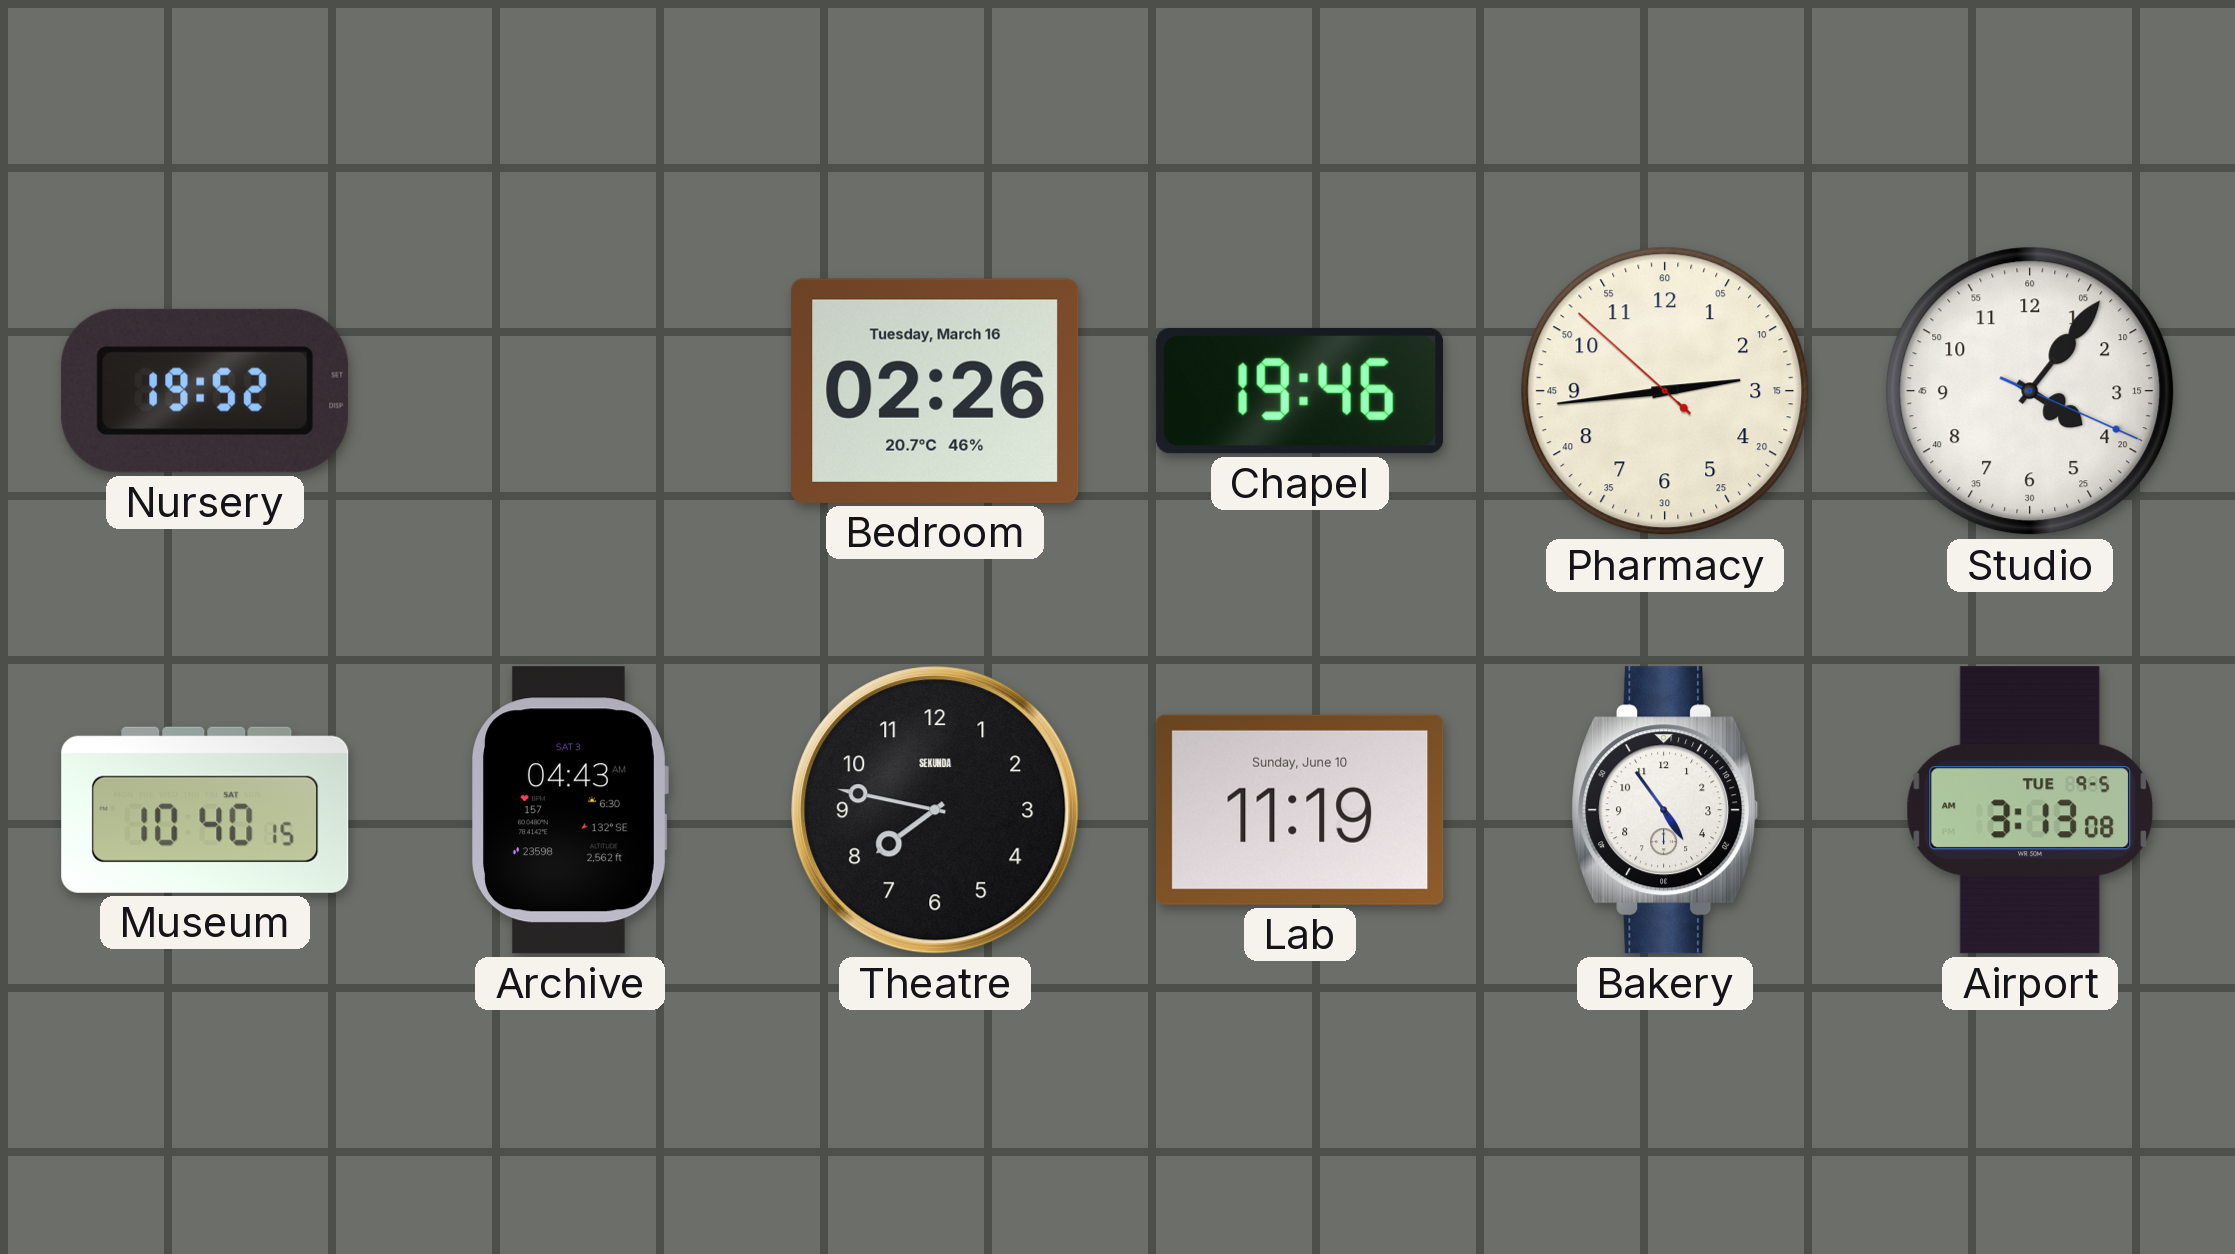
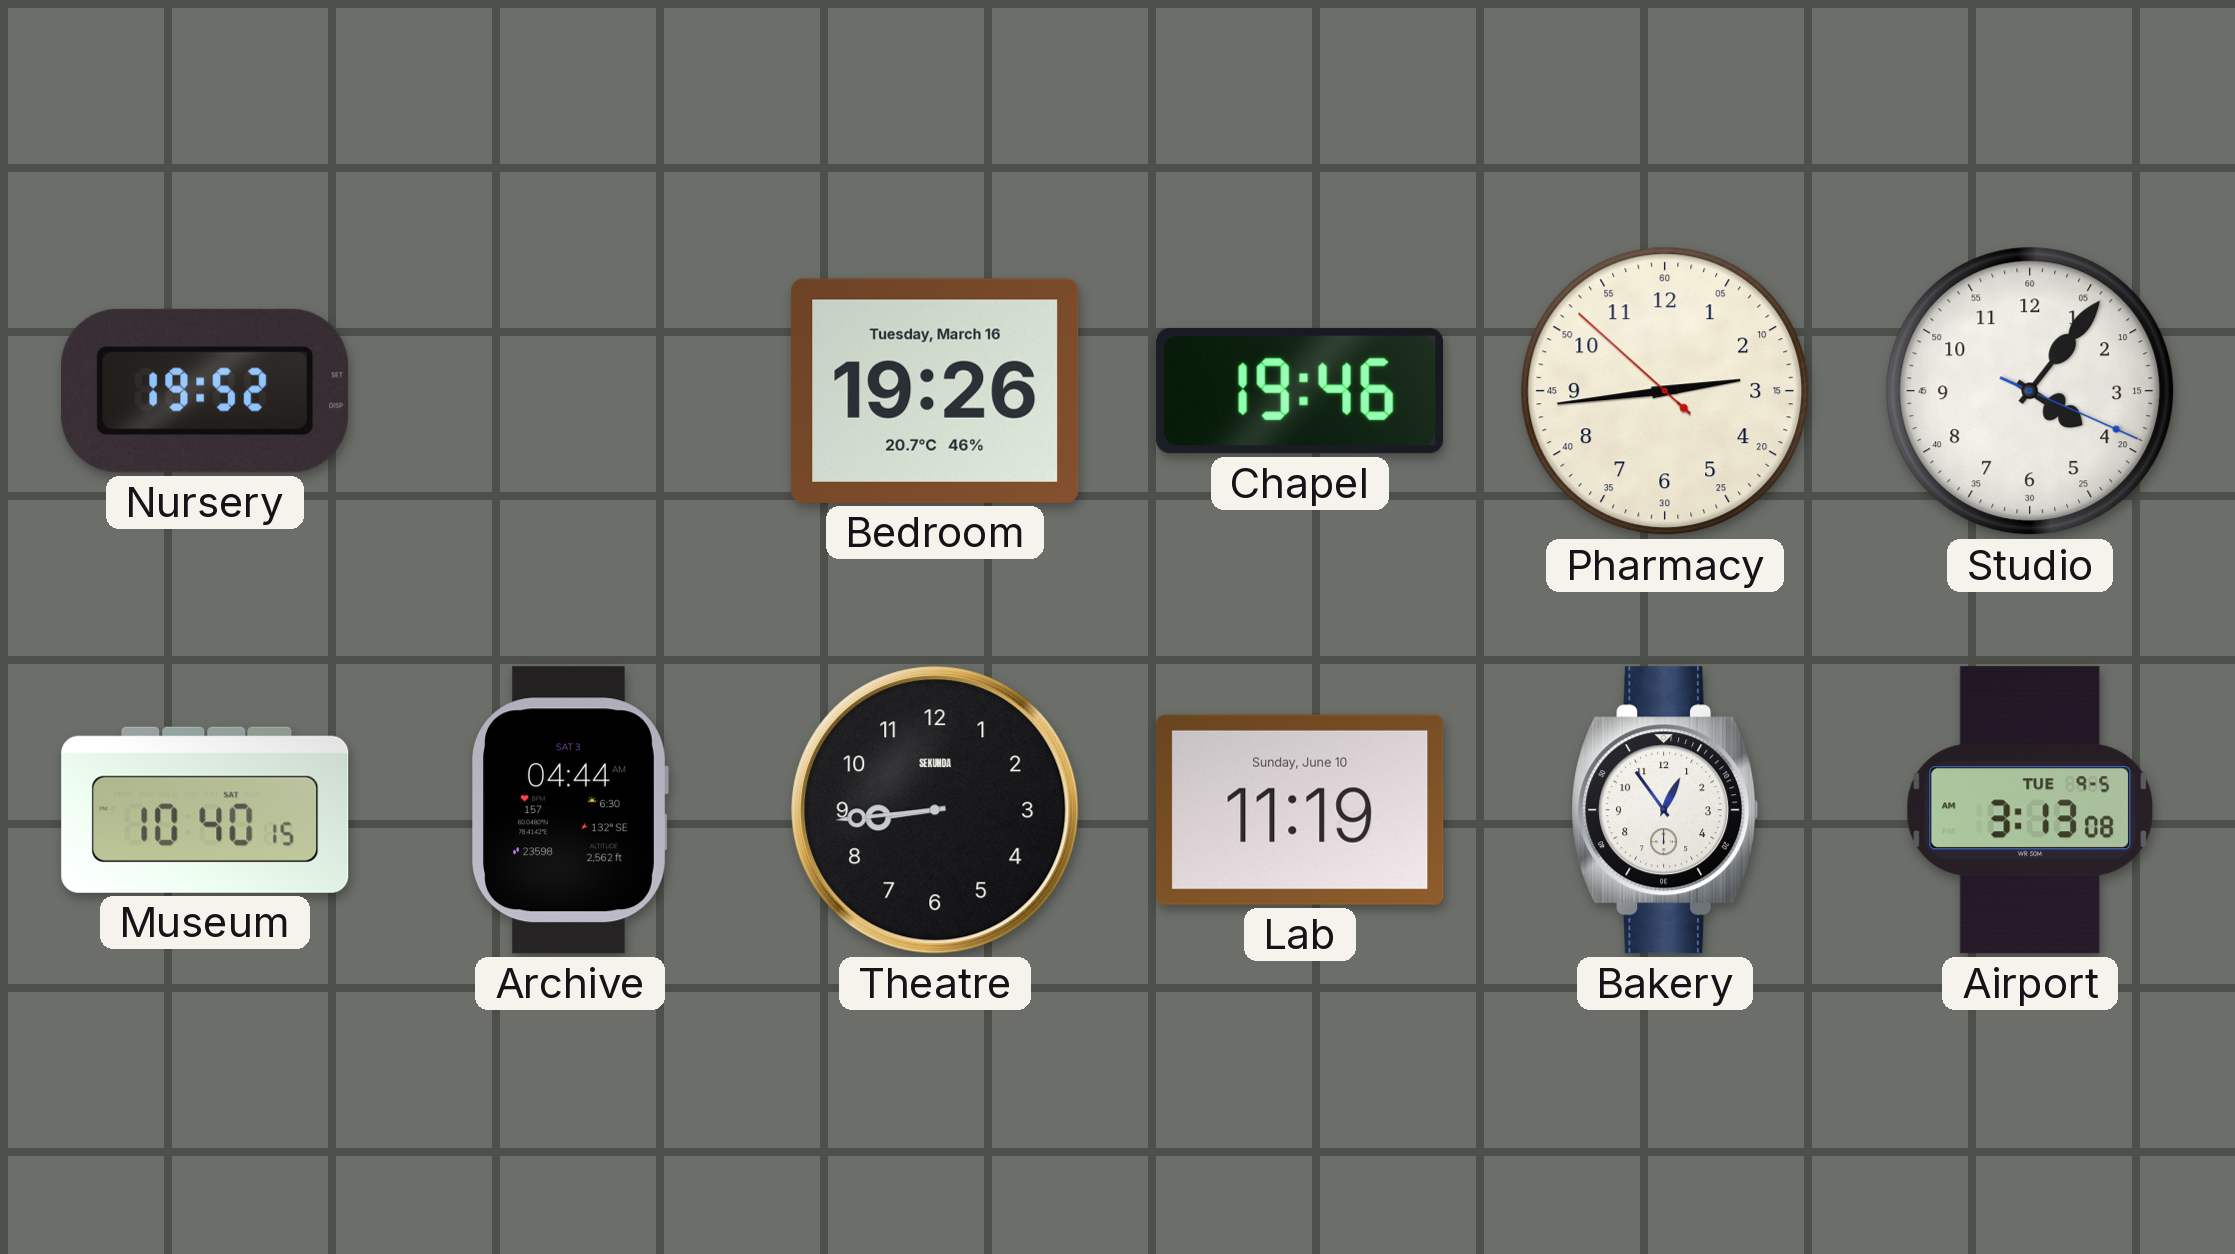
Bedroom: 02:26 -> 19:26 (935, 391)
Archive: 04:43 -> 04:44 (570, 810)
Theatre: 7:47 -> 8:44 (935, 810)
Bakery: 4:54 -> 12:54 (1665, 810)
